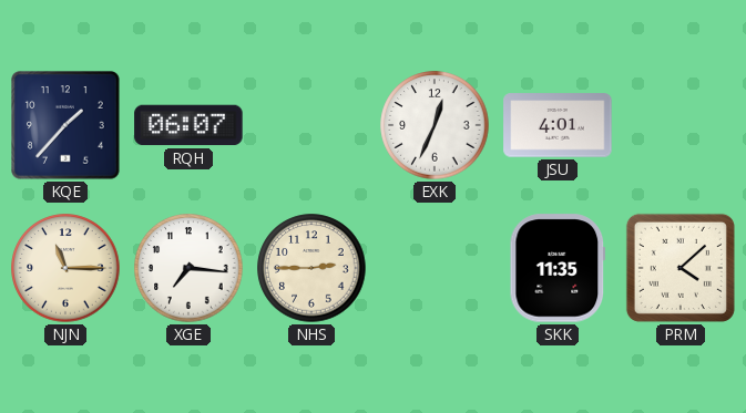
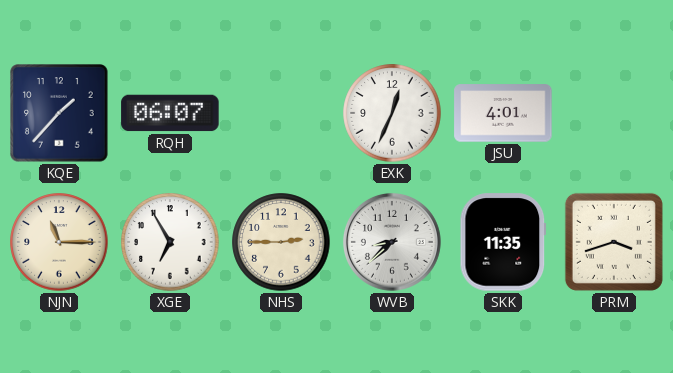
XGE: 7:16 -> 6:55 (170, 242)
WVB: none -> 8:38 (392, 242)
PRM: 4:08 -> 3:42 (614, 242)
